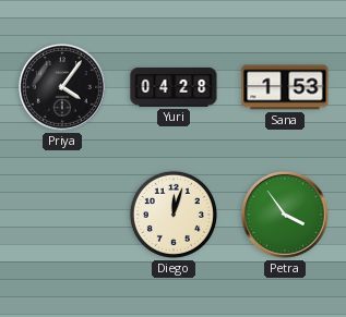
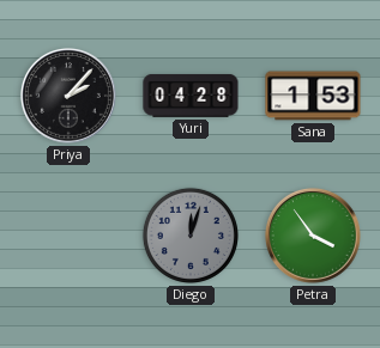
Priya: 4:06 -> 2:07 (68, 96)
Diego dial: cream -> grey (191, 236)
